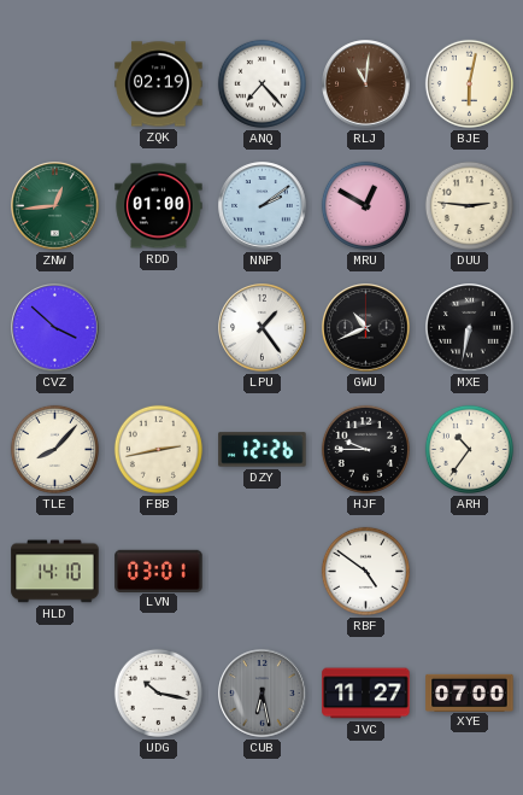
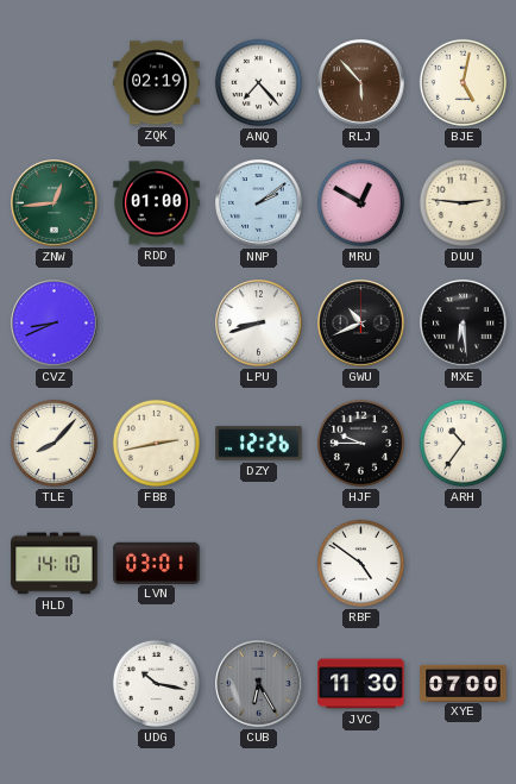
RLJ: 11:01 -> 5:53 (361, 83)
BJE: 6:02 -> 5:02 (462, 82)
CVZ: 3:52 -> 8:41 (55, 324)
LPU: 1:24 -> 8:42 (259, 324)
MXE: 6:32 -> 6:29 (464, 324)
CUB: 6:28 -> 6:25 (259, 684)
JVC: 11:27 -> 11:30 (361, 684)
